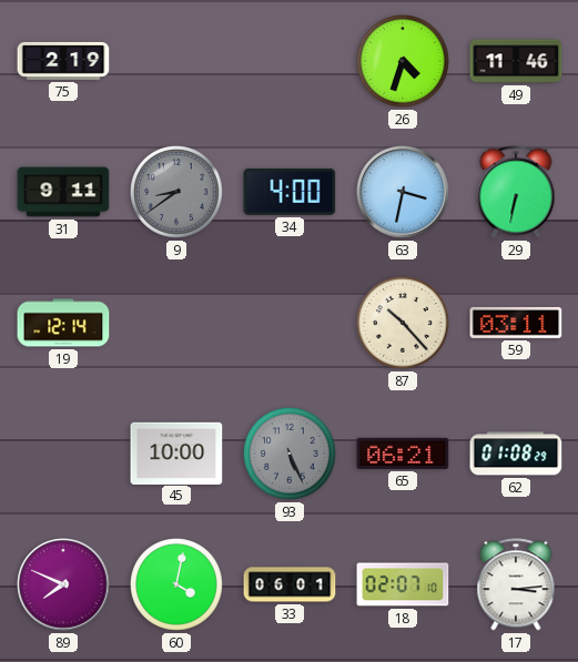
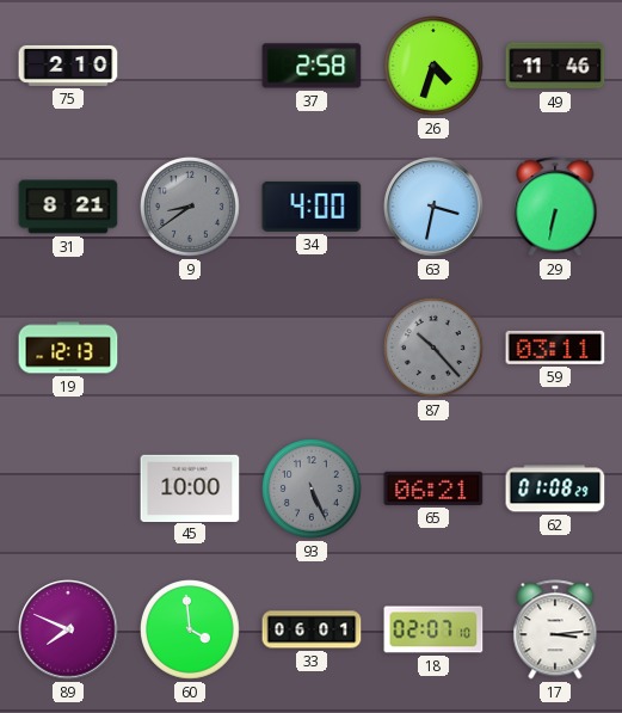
75: 2:19 -> 2:10 (68, 66)
37: none -> 2:58 (312, 66)
31: 9:11 -> 8:21 (68, 207)
19: 12:14 -> 12:13 (68, 348)
87 dial: cream -> grey (435, 349)
60: 4:02 -> 3:59 (191, 631)
